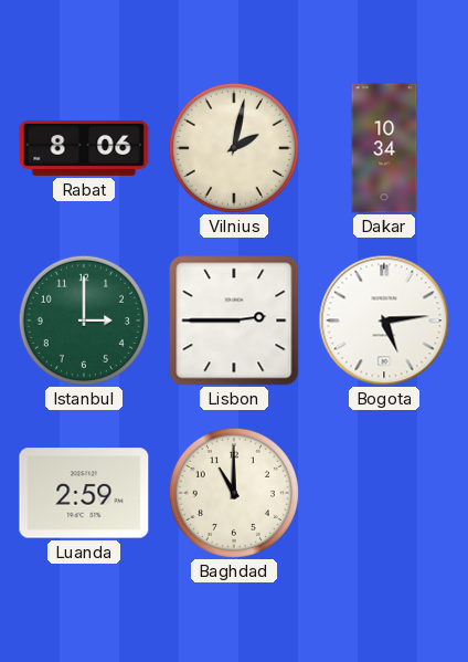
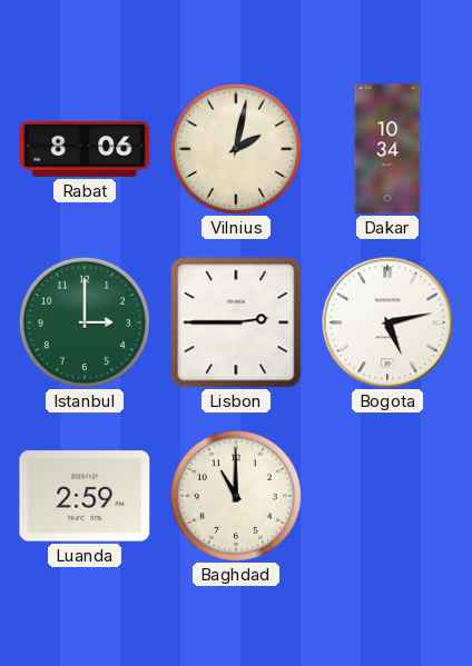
Bogota: 5:14 -> 5:13 (387, 322)
